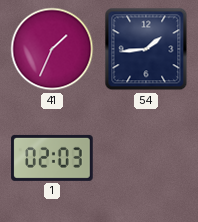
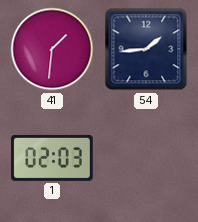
41: 1:34 -> 1:31 (52, 49)
